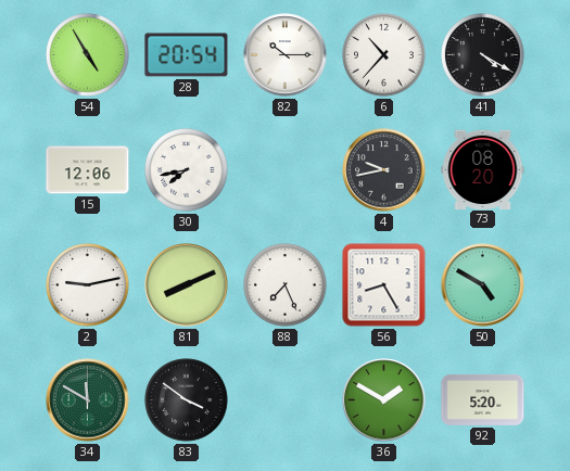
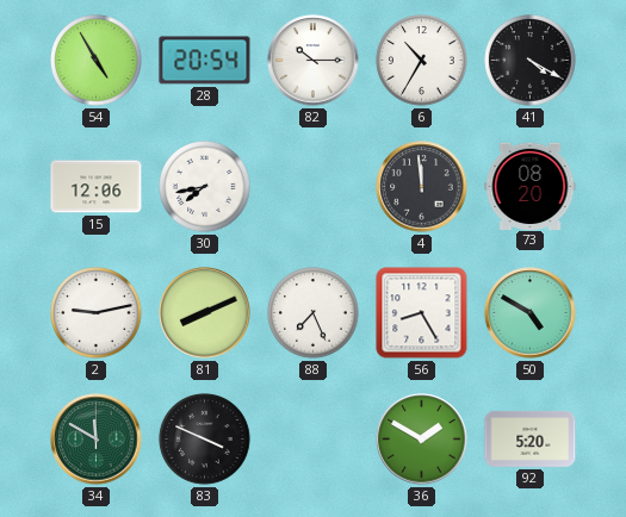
6: 10:37 -> 10:35 (422, 61)
4: 9:43 -> 11:59 (422, 187)
83: 3:51 -> 3:49 (205, 440)
